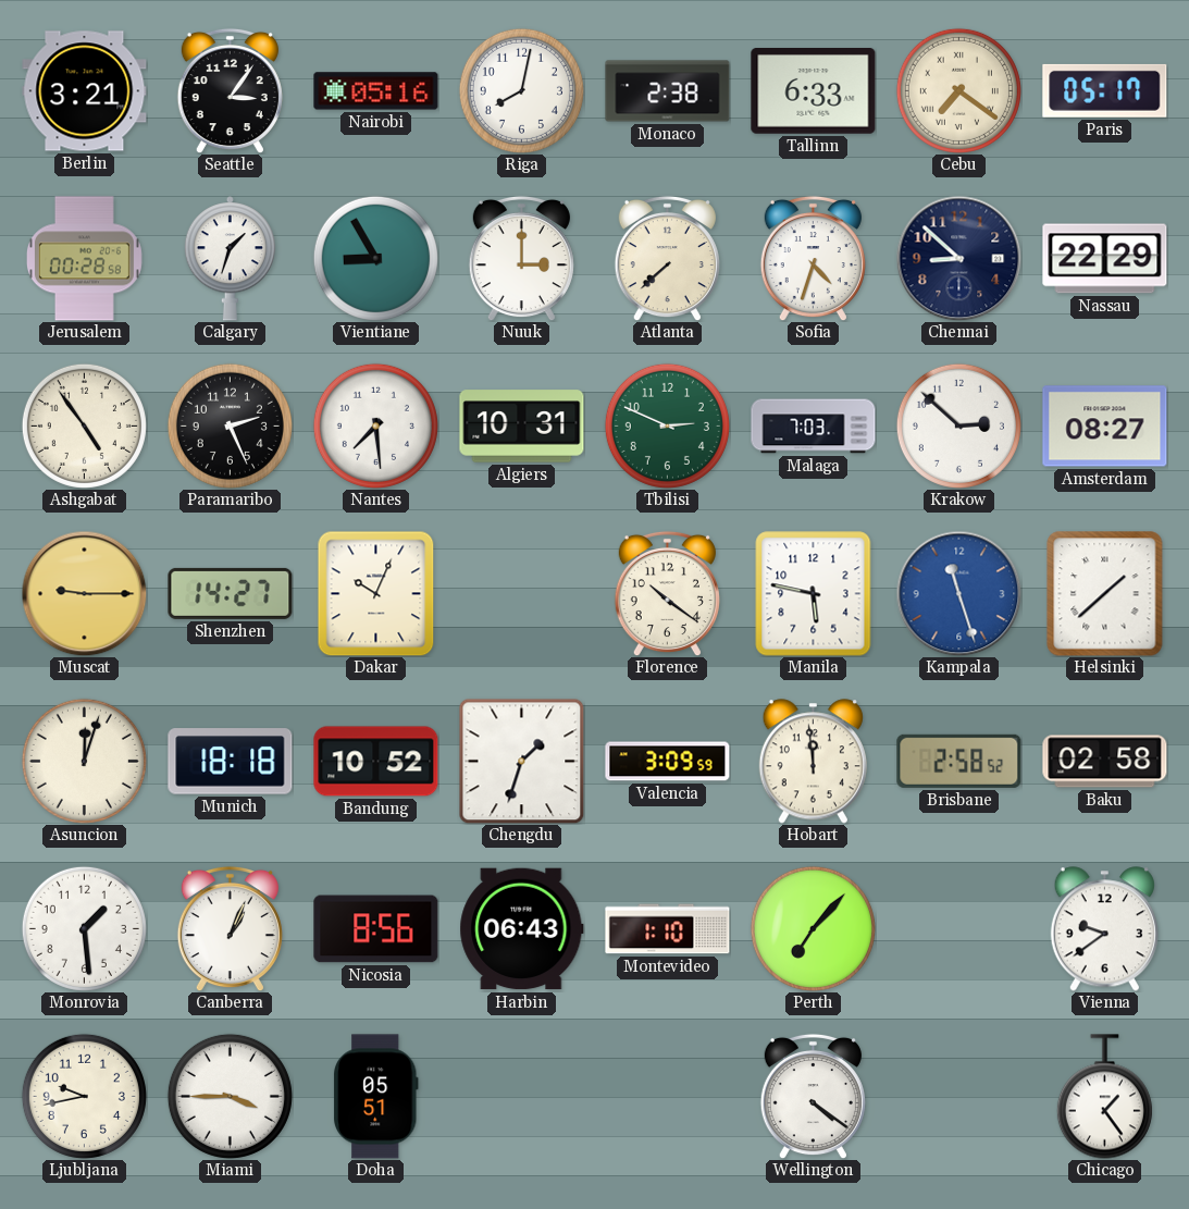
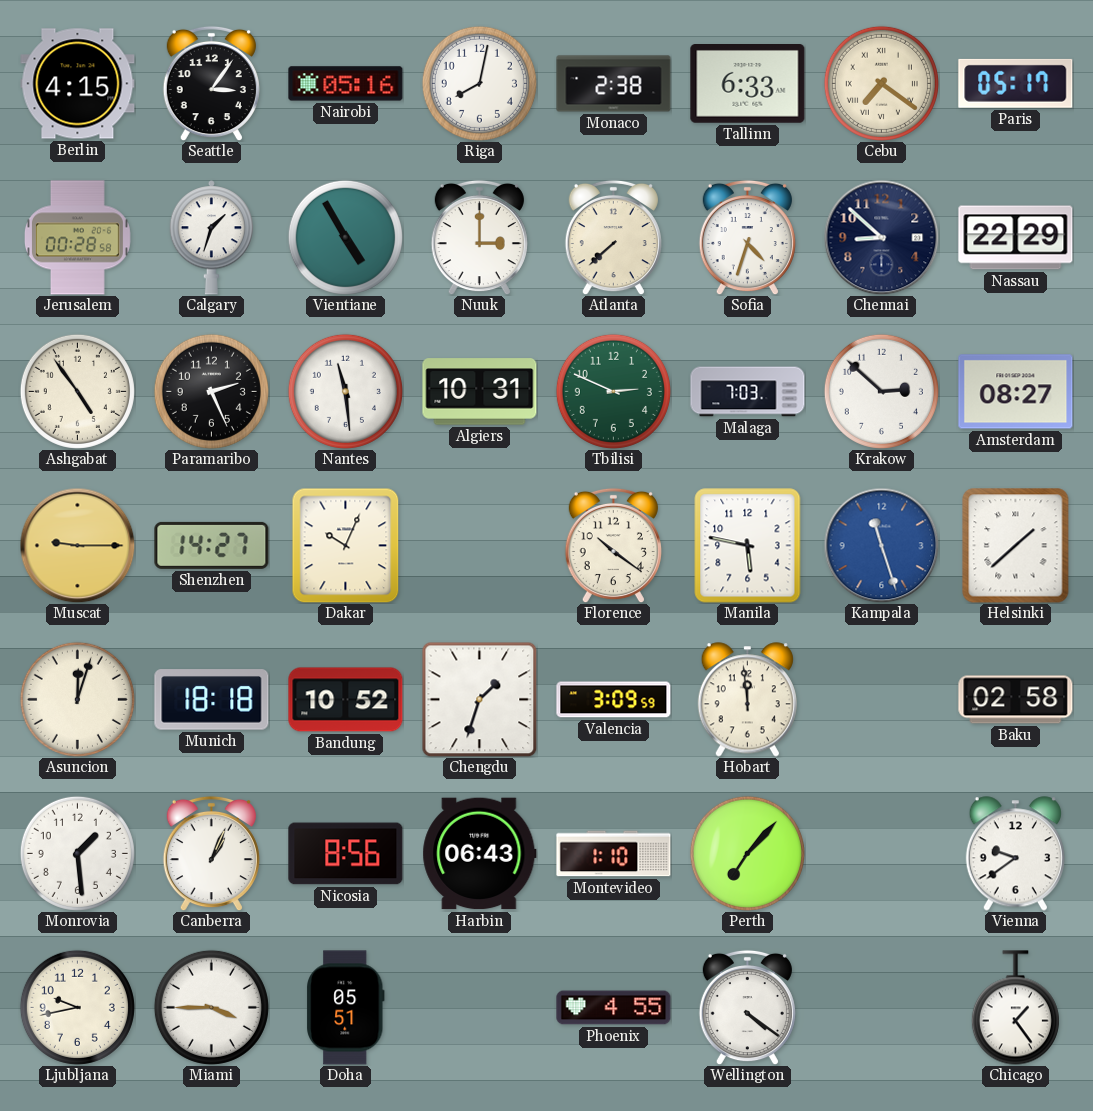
Berlin: 3:21 -> 4:15 (78, 84)
Vientiane: 8:55 -> 4:55 (345, 237)
Nantes: 7:29 -> 11:29 (345, 391)
Brisbane: 2:58 -> none (959, 761)
Phoenix: none -> 4:55 (614, 1008)
